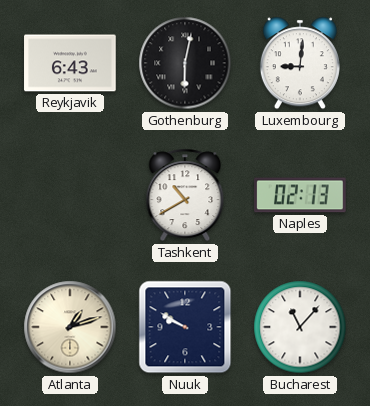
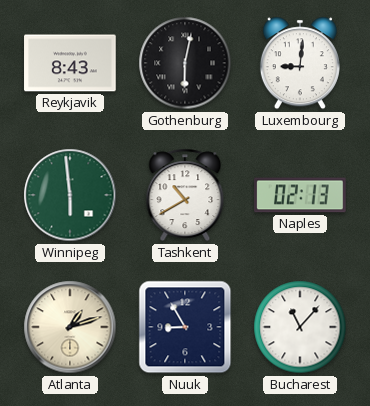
Reykjavik: 6:43 -> 8:43 (70, 63)
Winnipeg: none -> 5:59 (70, 195)
Nuuk: 9:50 -> 8:55 (185, 327)
